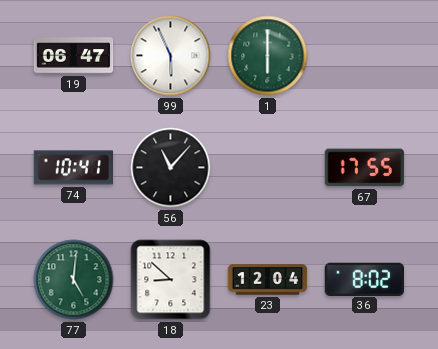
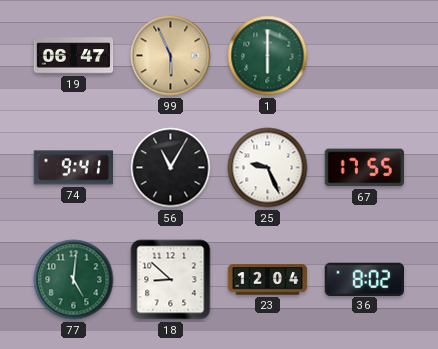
99 dial: white -> champagne (171, 56)
74: 10:41 -> 9:41 (73, 168)
56: 11:07 -> 11:05 (171, 168)
25: none -> 9:26 (268, 168)
